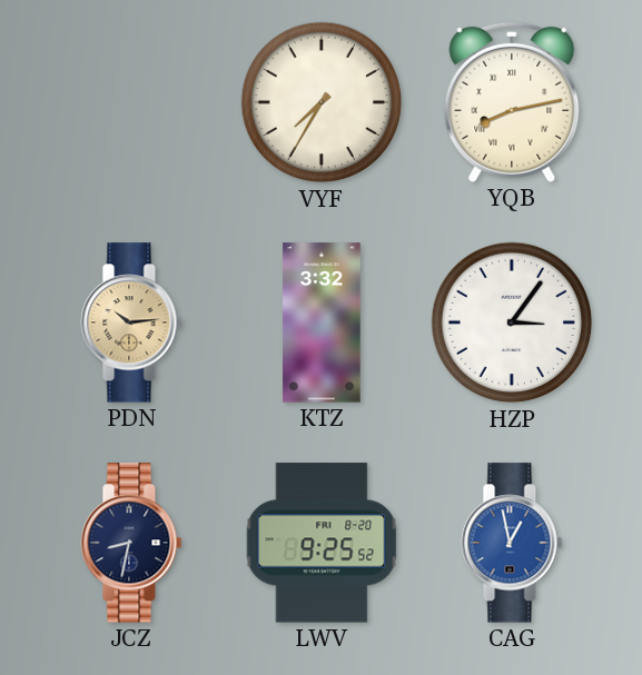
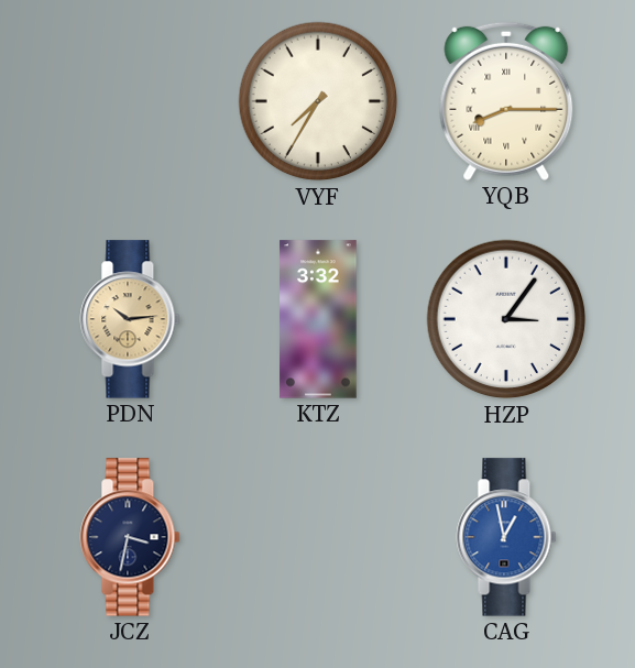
YQB: 8:13 -> 8:15 (506, 101)
JCZ: 8:32 -> 3:32 (130, 537)
LWV: 9:25 -> none (322, 543)
